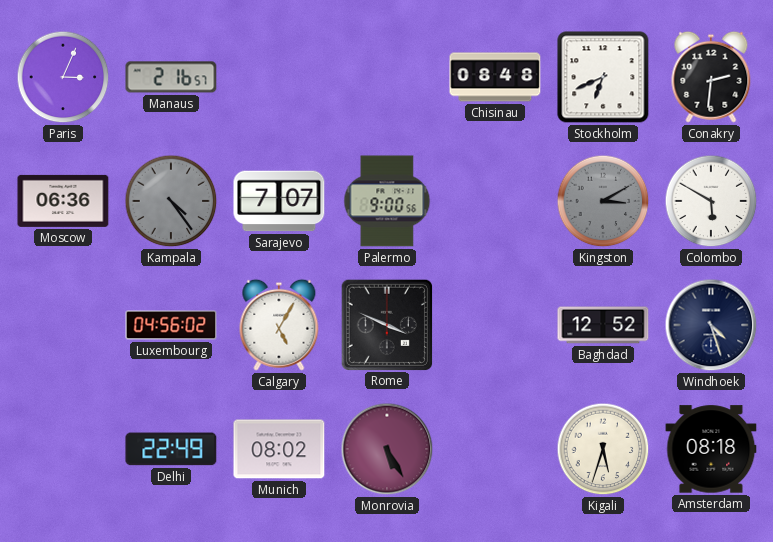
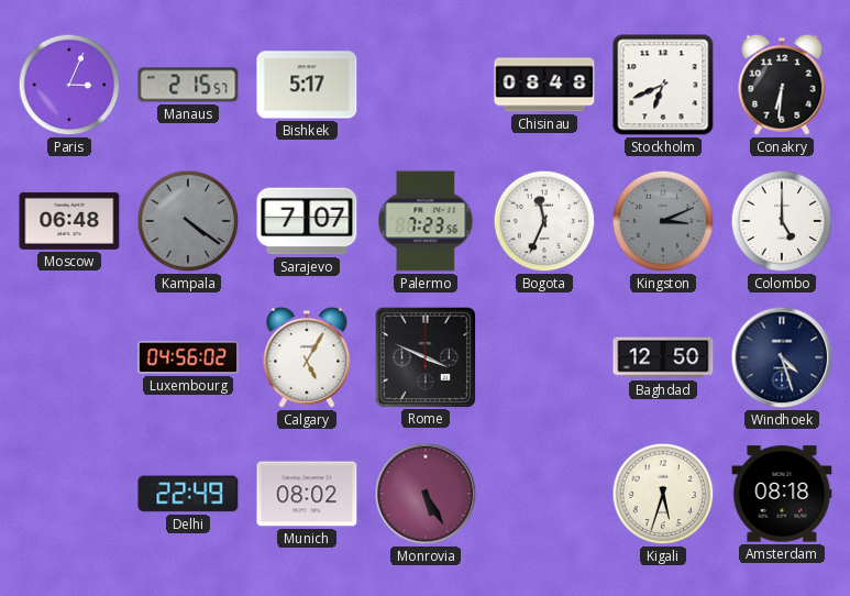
Manaus: 2:16 -> 2:15 (188, 85)
Bishkek: none -> 5:17 (307, 85)
Conakry: 2:31 -> 6:31 (782, 85)
Moscow: 06:36 -> 06:48 (69, 221)
Kampala: 4:24 -> 4:21 (188, 221)
Palermo: 9:00 -> 7:23 (426, 221)
Bogota: none -> 11:34 (544, 221)
Kingston: 3:10 -> 3:11 (663, 221)
Colombo: 5:50 -> 5:00 (782, 221)
Baghdad: 12:52 -> 12:50 (663, 357)
